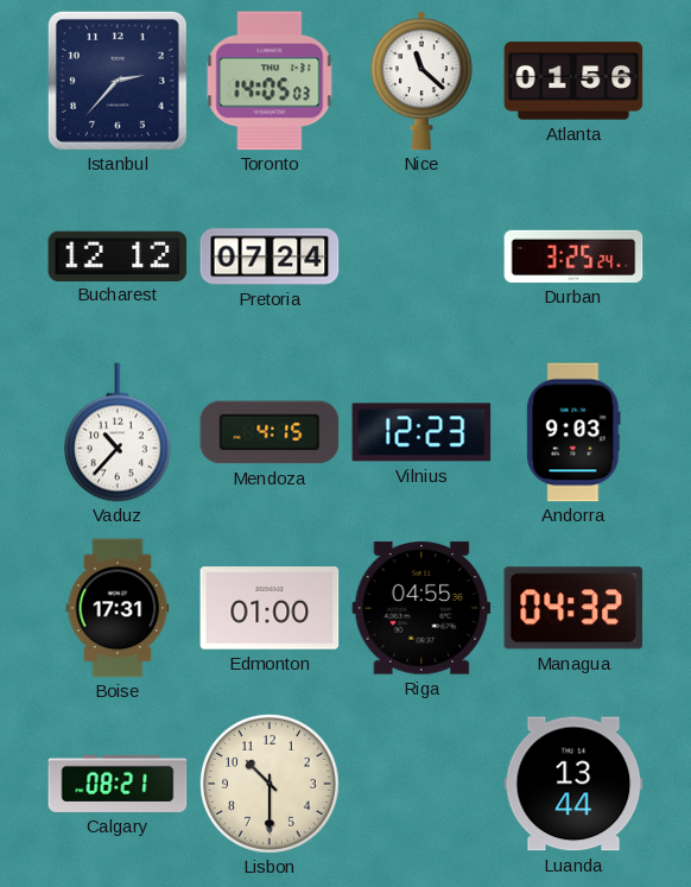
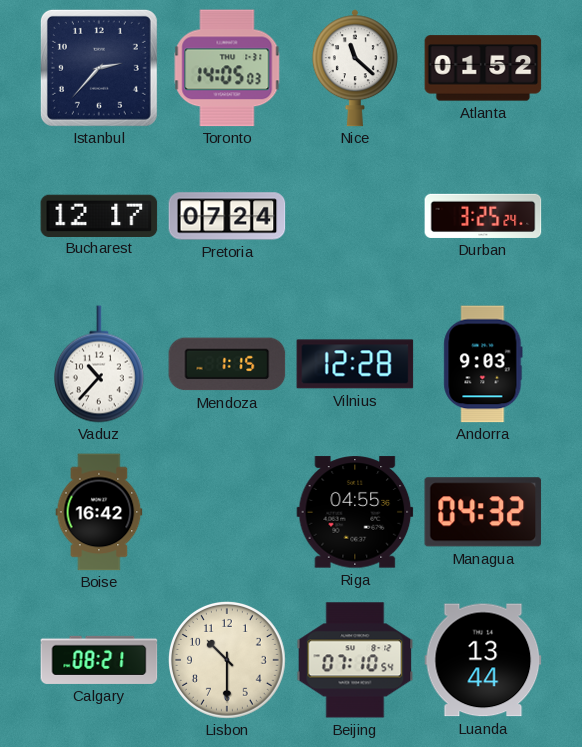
Atlanta: 01:56 -> 01:52 (483, 68)
Bucharest: 12:12 -> 12:17 (99, 215)
Mendoza: 4:15 -> 1:15 (227, 364)
Vilnius: 12:23 -> 12:28 (355, 364)
Boise: 17:31 -> 16:42 (99, 512)
Edmonton: 01:00 -> none (270, 608)
Beijing: none -> 07:10 (355, 660)
